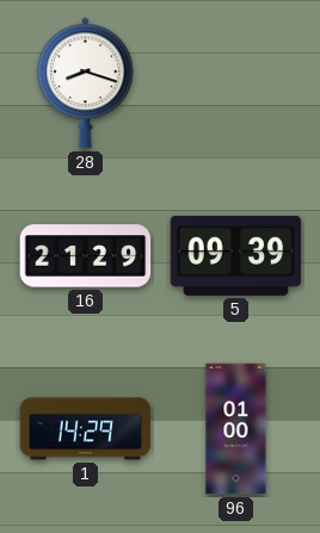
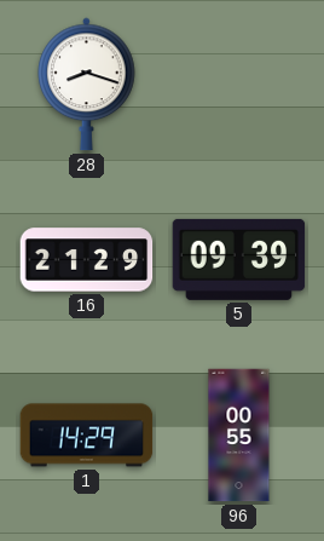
96: 01:00 -> 00:55 (239, 436)
